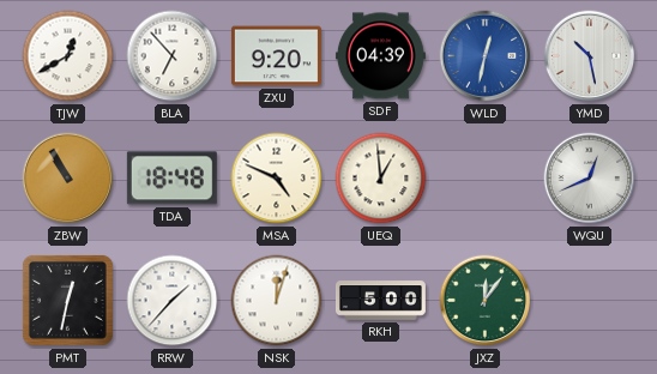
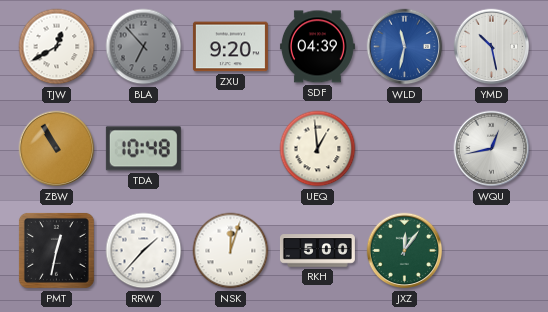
BLA dial: white -> grey (144, 47)
WLD: 12:32 -> 11:32 (405, 47)
TDA: 18:48 -> 10:48 (143, 149)
MSA: 4:49 -> none (277, 179)
WQU: 12:41 -> 12:43 (492, 149)
